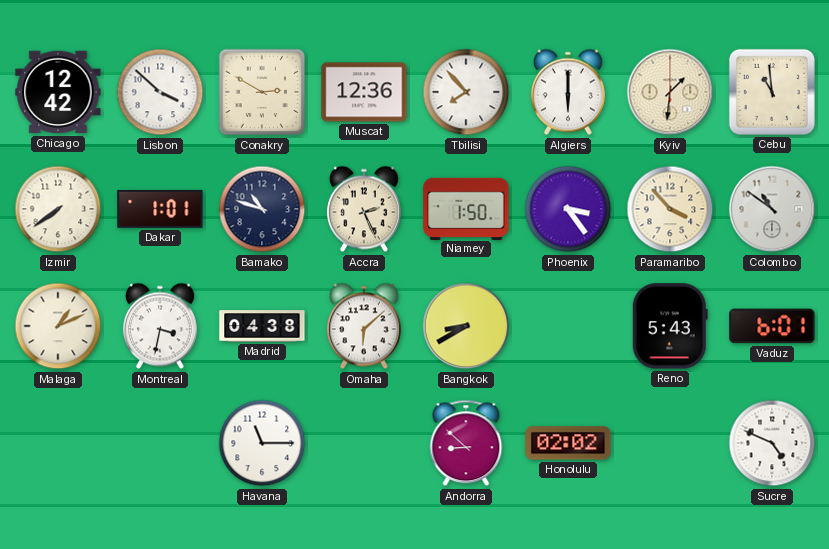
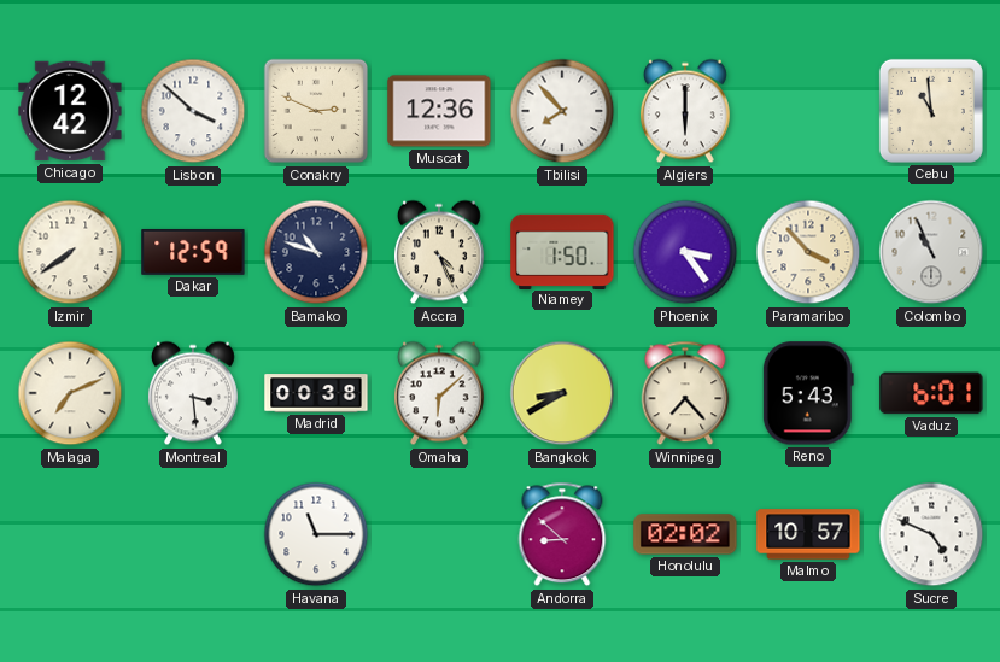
Conakry: 2:50 -> 2:49 (316, 111)
Kyiv: 1:31 -> none (670, 92)
Dakar: 1:01 -> 12:59 (193, 252)
Accra: 2:26 -> 4:26 (439, 252)
Colombo: 10:51 -> 10:56 (931, 252)
Malaga: 1:11 -> 7:11 (70, 393)
Montreal: 3:32 -> 3:29 (193, 393)
Madrid: 04:38 -> 00:38 (316, 393)
Winnipeg: none -> 7:23 (685, 393)
Malmo: none -> 10:57 (808, 534)
